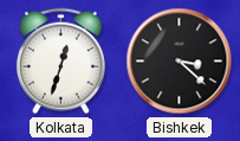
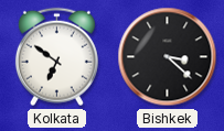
Kolkata: 12:33 -> 6:51 (56, 57)
